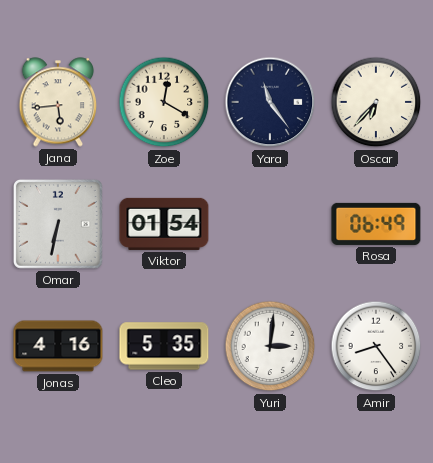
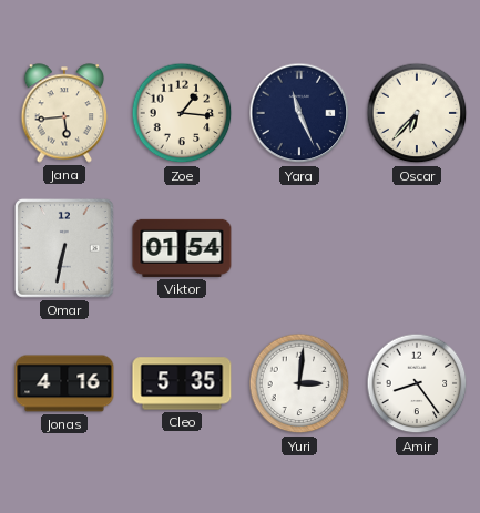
Zoe: 12:20 -> 1:16 (182, 113)
Yara: 11:24 -> 11:26 (299, 113)
Rosa: 06:49 -> none (376, 224)
